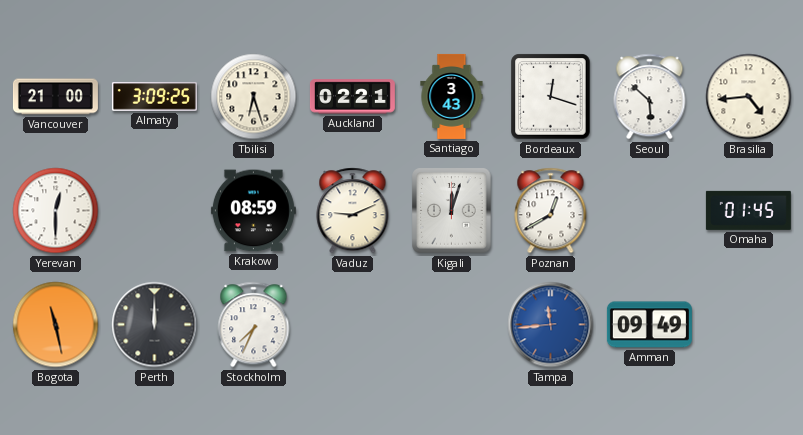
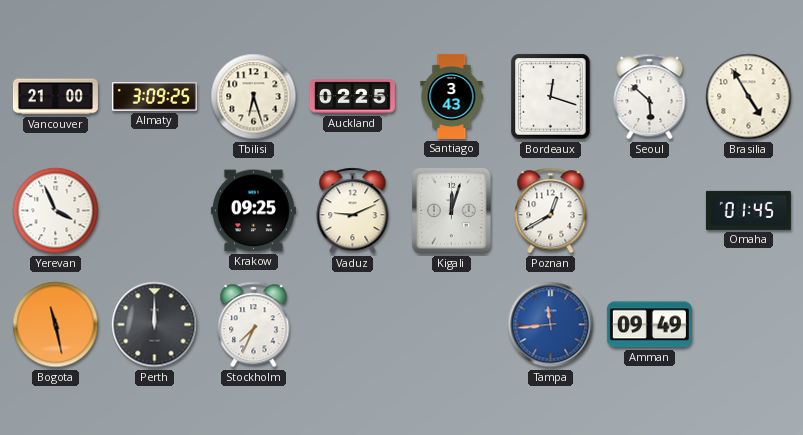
Auckland: 02:21 -> 02:25 (352, 97)
Brasilia: 4:44 -> 4:55 (749, 97)
Yerevan: 12:30 -> 3:56 (56, 211)
Krakow: 08:59 -> 09:25 (253, 211)
